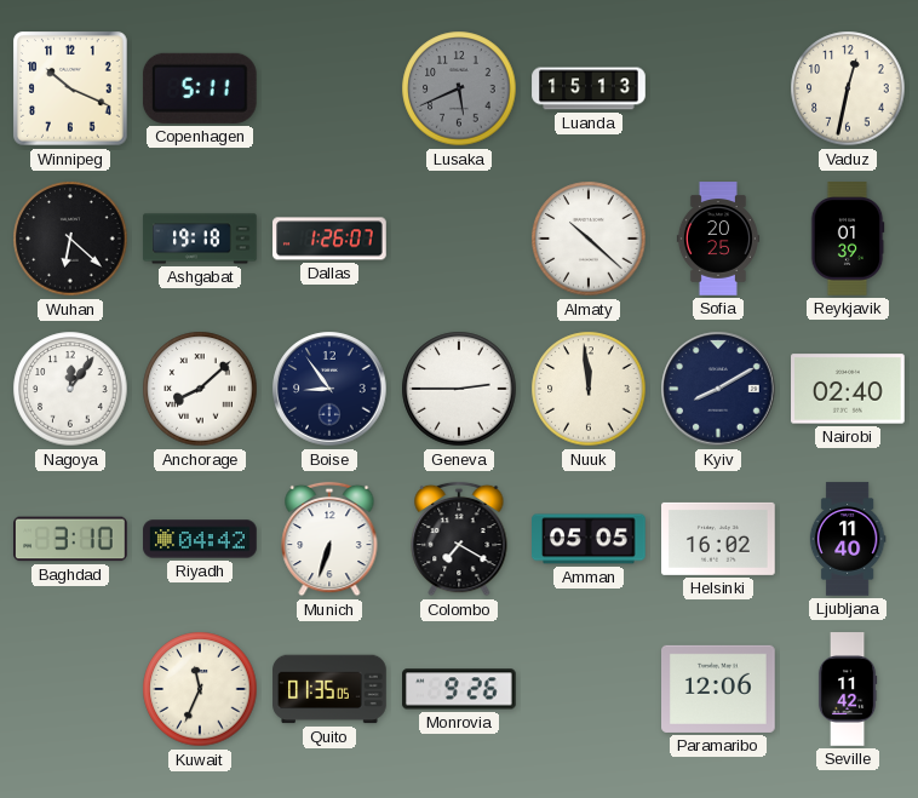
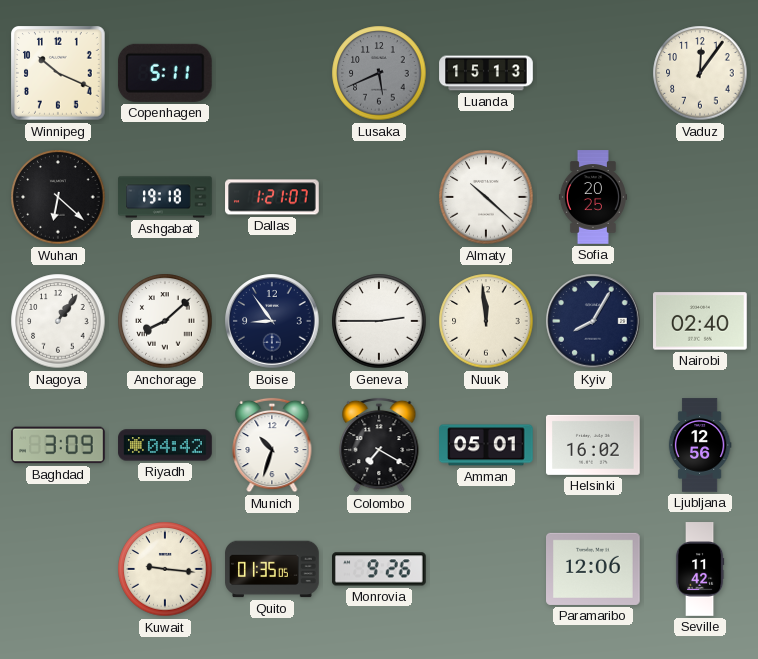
Vaduz: 12:32 -> 12:06 (700, 73)
Dallas: 1:26 -> 1:21 (272, 197)
Reykjavik: 01:39 -> none (848, 239)
Nagoya: 12:06 -> 1:06 (58, 321)
Kyiv: 8:10 -> 8:05 (593, 321)
Baghdad: 3:10 -> 3:09 (58, 445)
Munich: 6:33 -> 10:33 (272, 445)
Amman: 05:05 -> 05:01 (486, 445)
Ljubljana: 11:40 -> 12:56 (700, 445)
Kuwait: 11:34 -> 9:16 (165, 569)
